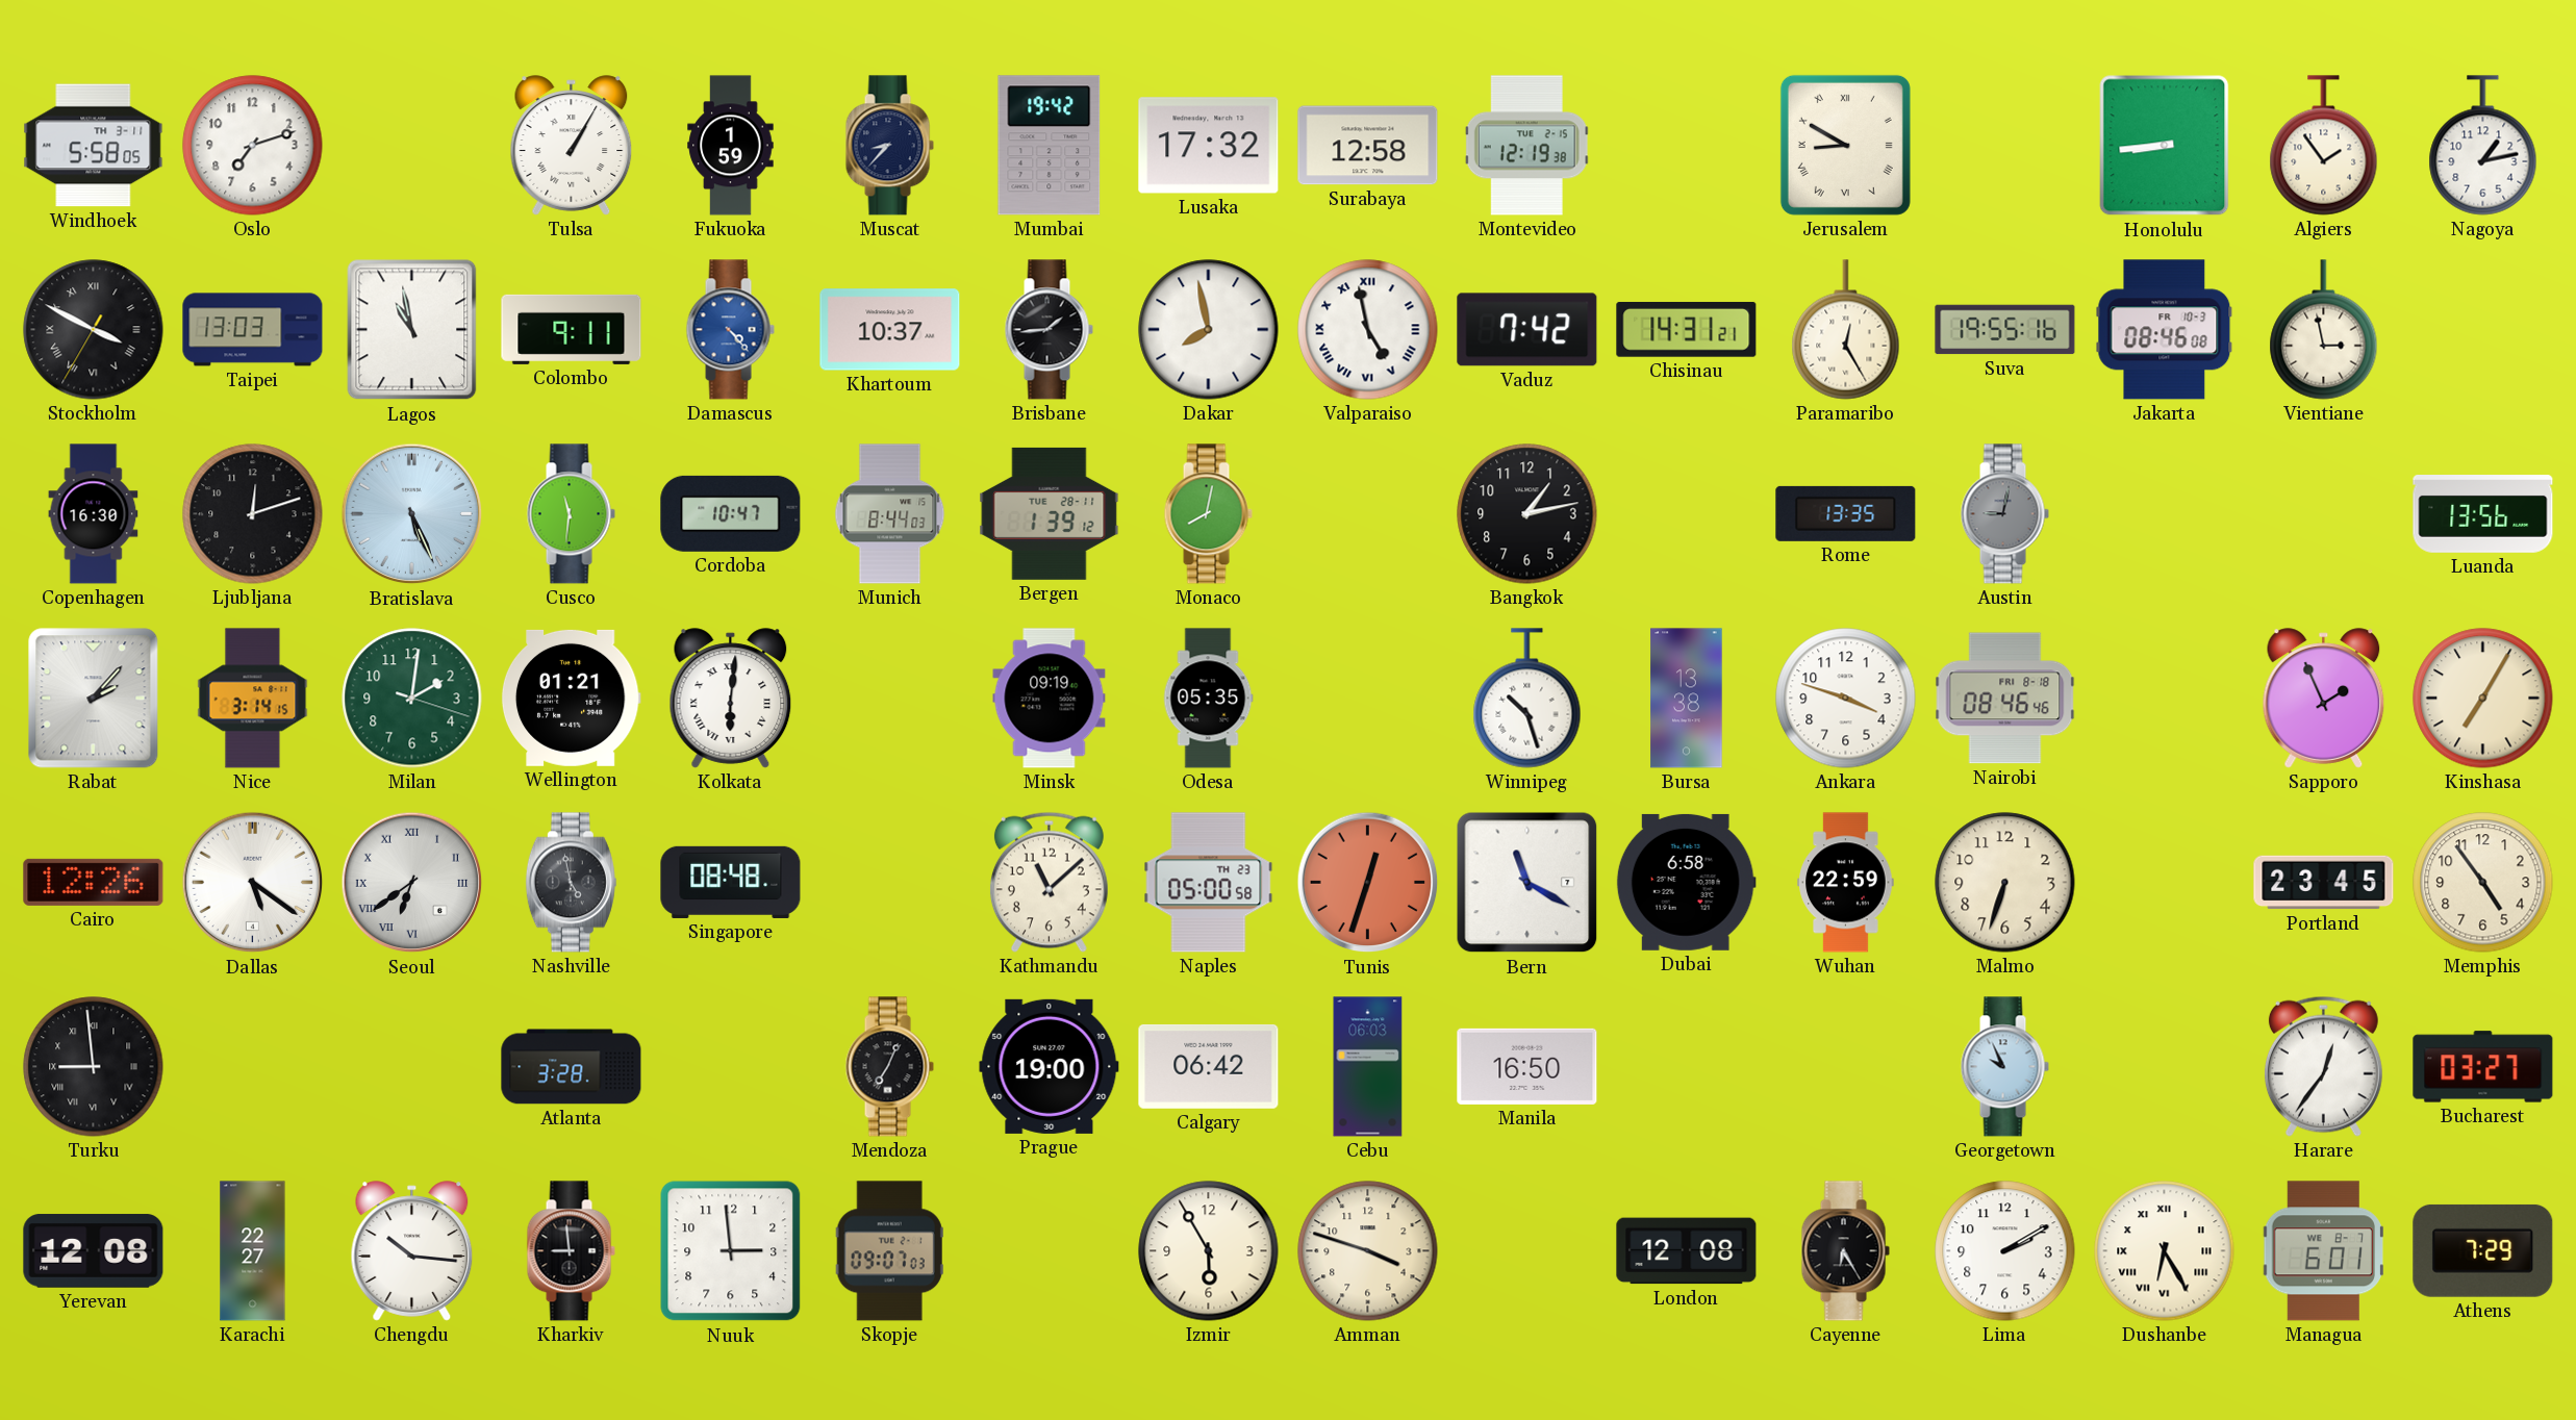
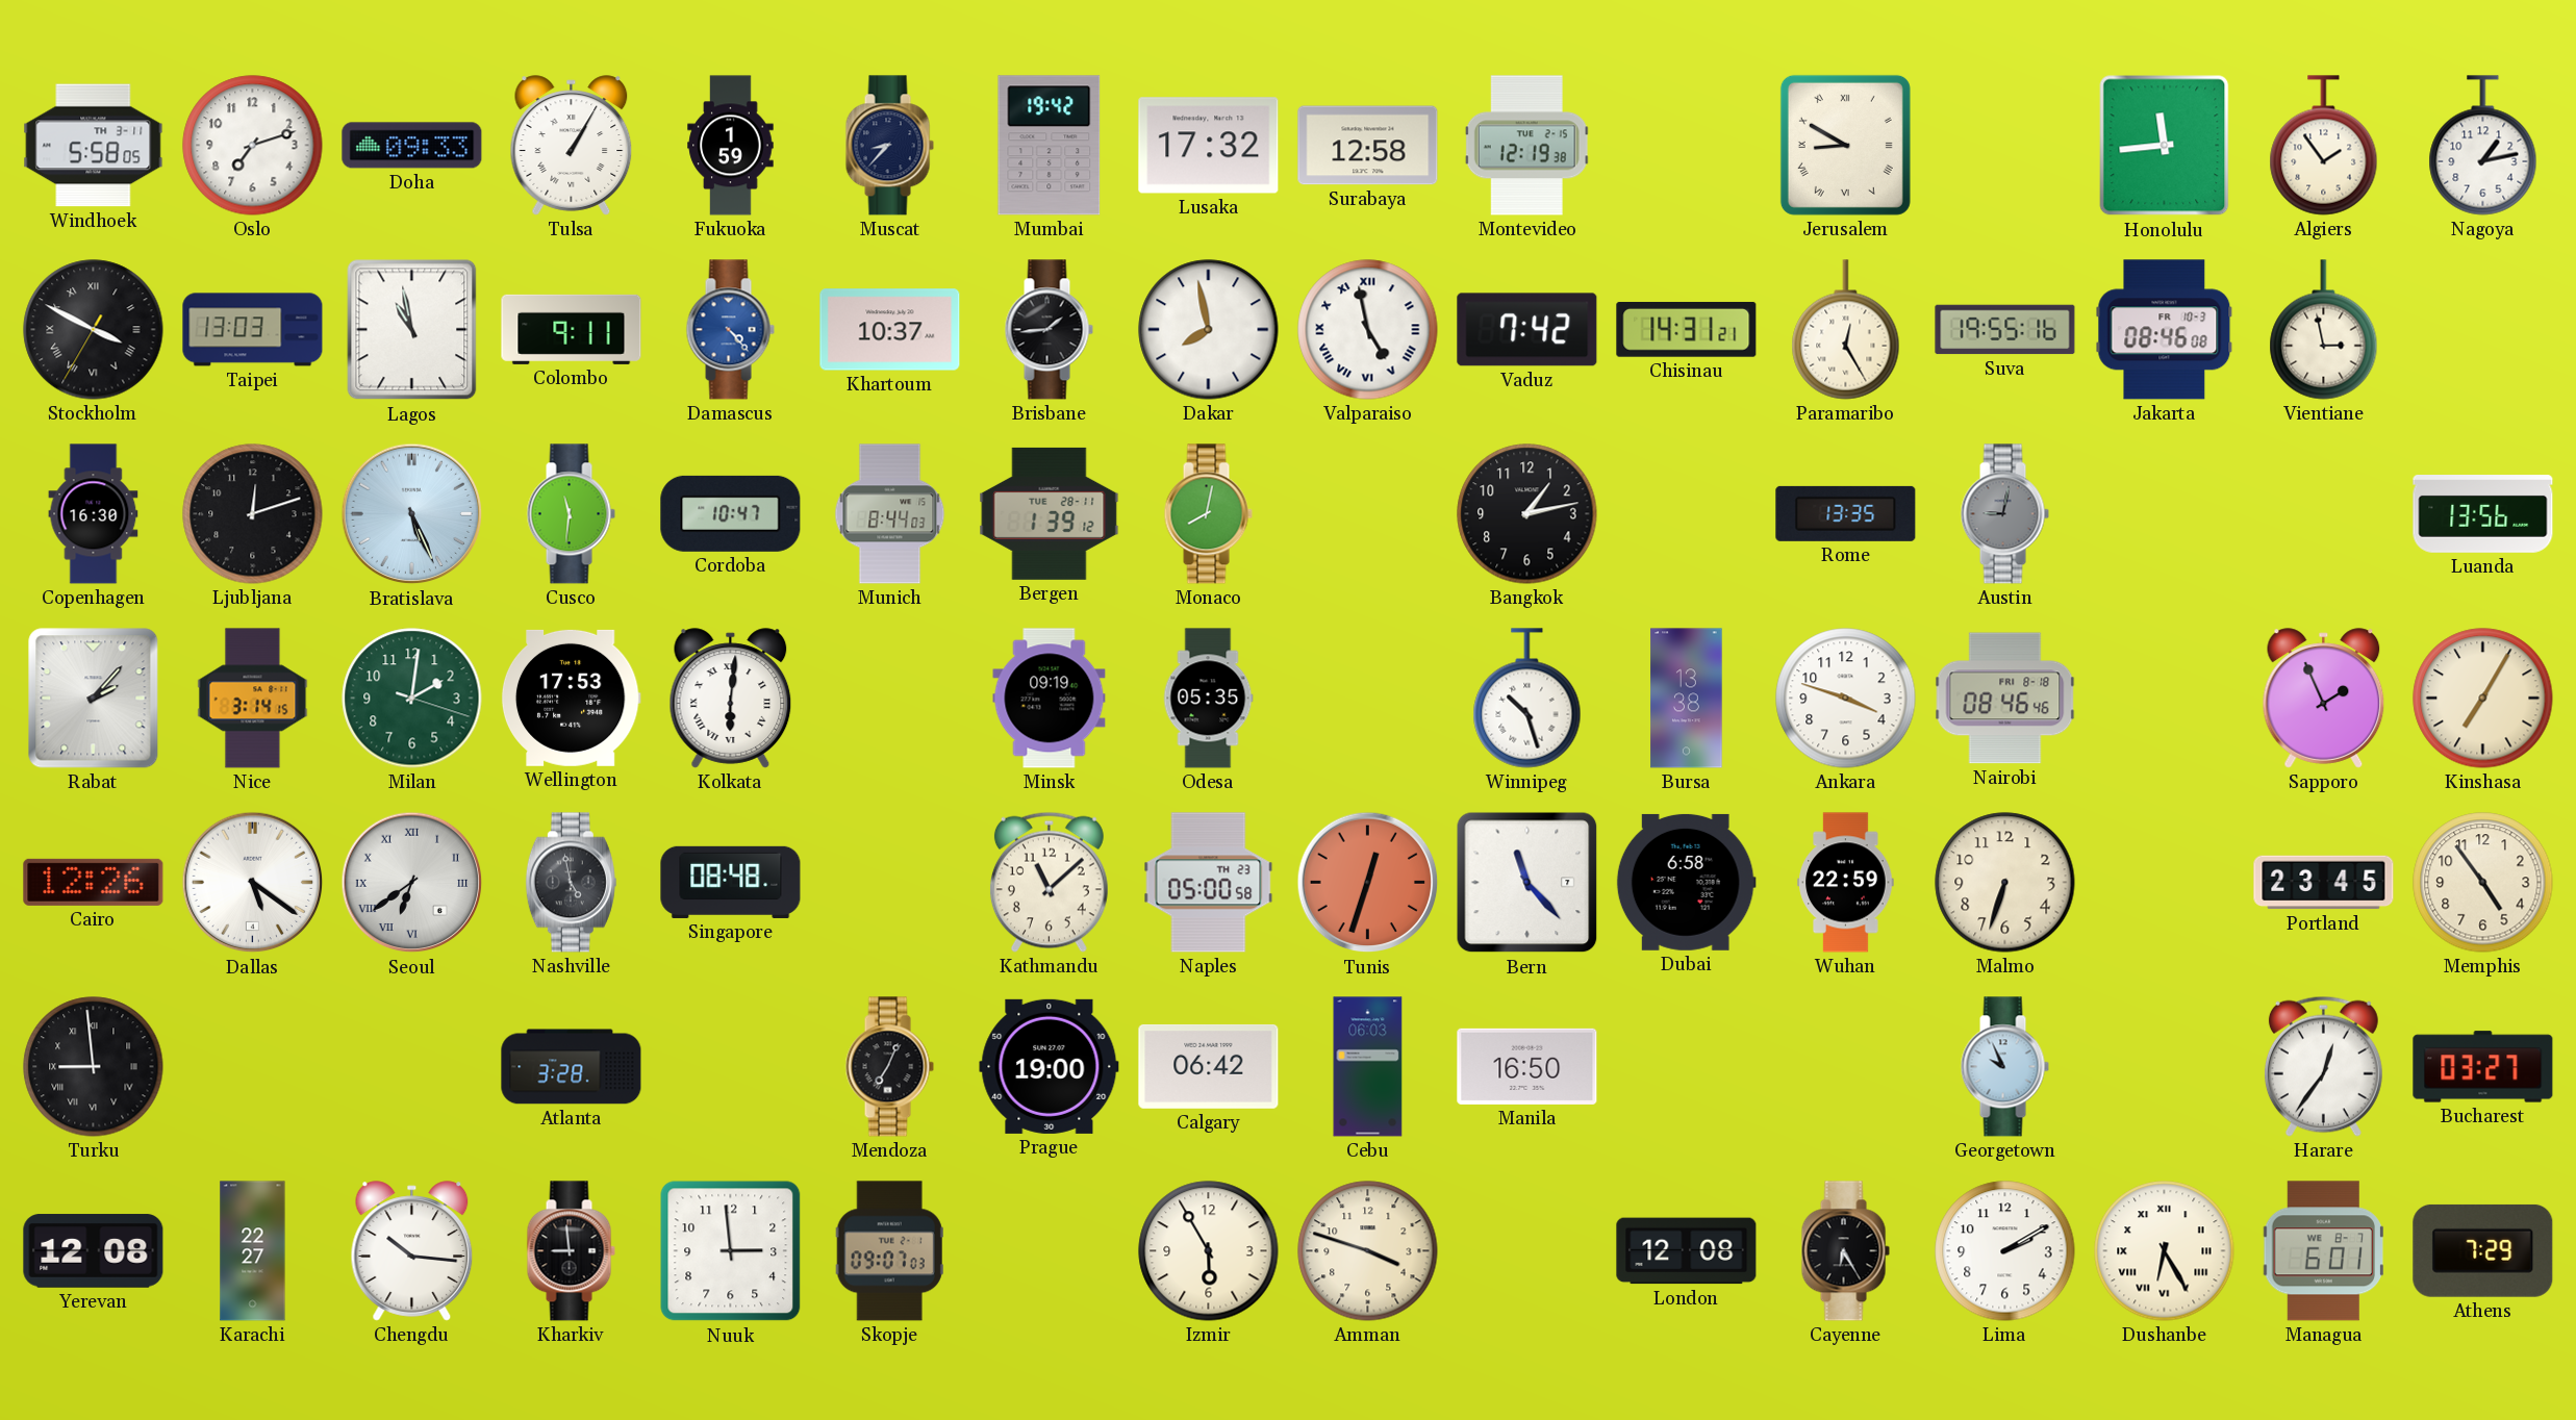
Doha: none -> 09:33 (412, 146)
Honolulu: 8:44 -> 11:44 (2165, 146)
Wellington: 01:21 -> 17:53 (571, 698)
Bern: 11:20 -> 11:23 (1527, 883)
